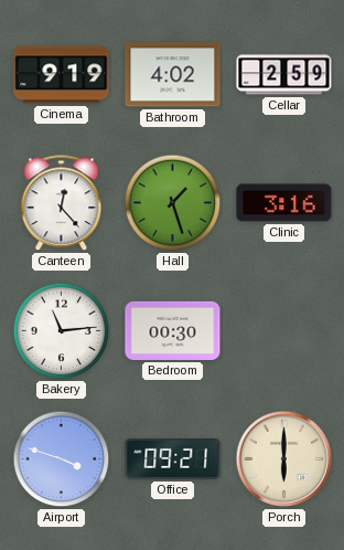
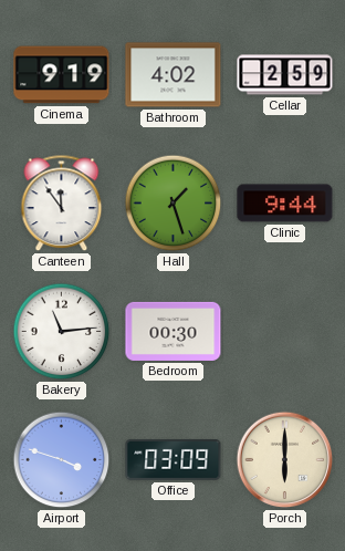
Canteen: 12:23 -> 11:54 (62, 204)
Clinic: 3:16 -> 9:44 (285, 204)
Office: 09:21 -> 03:09 (174, 459)
